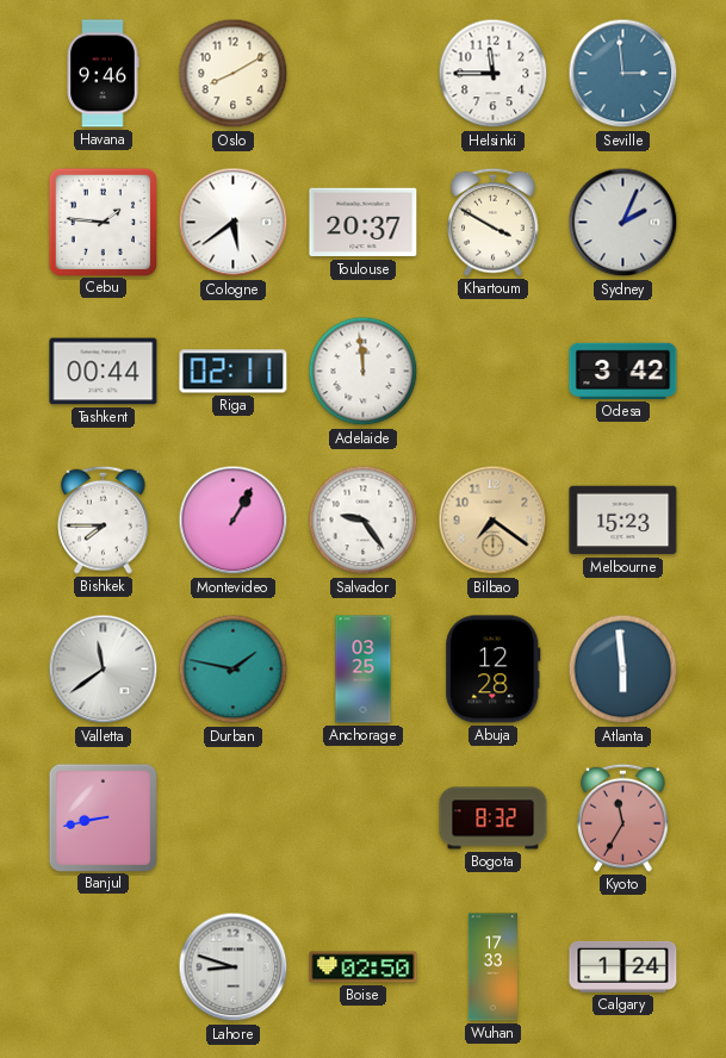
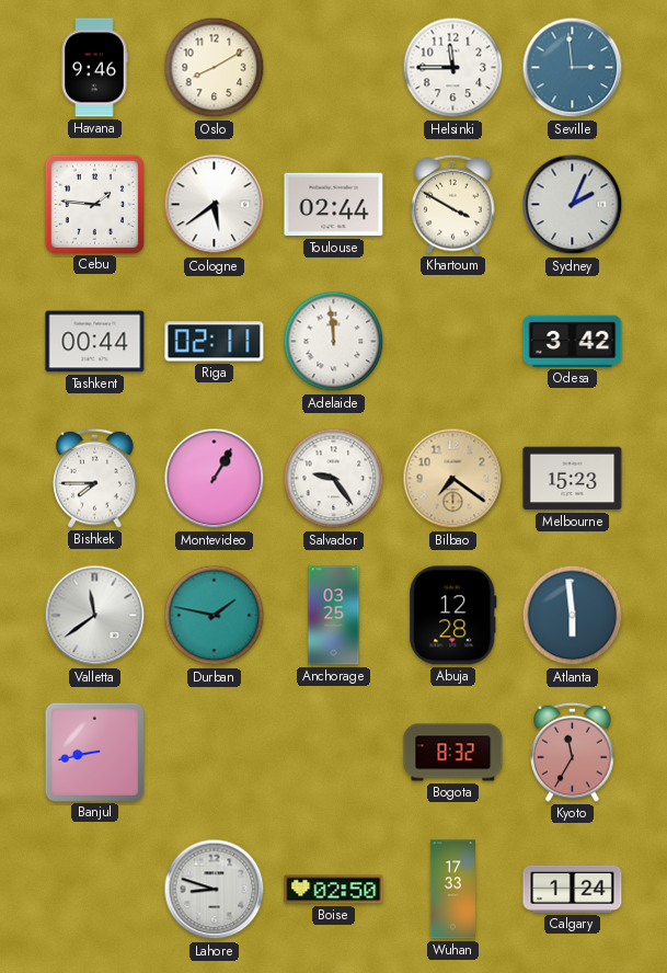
Toulouse: 20:37 -> 02:44 (334, 205)
